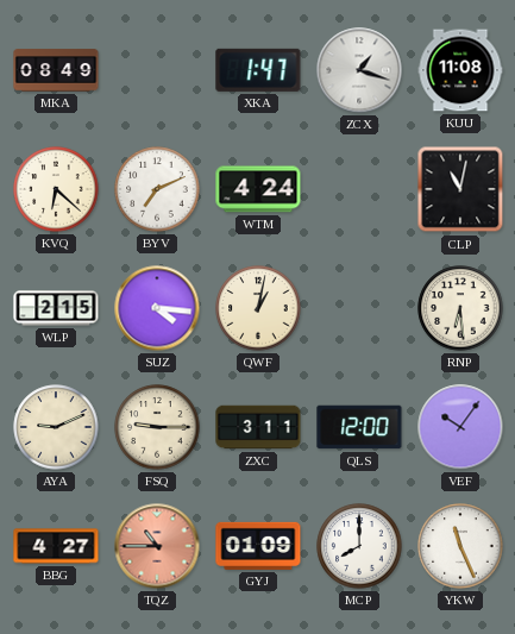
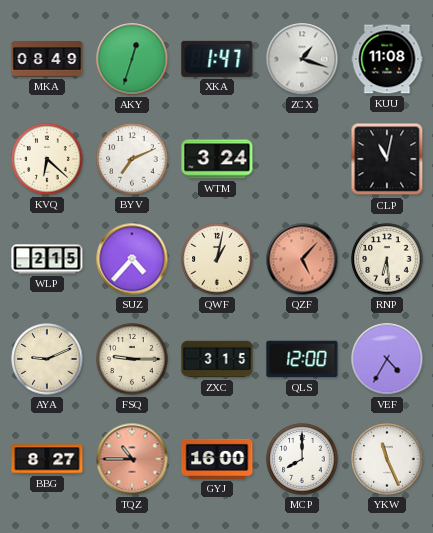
AKY: none -> 12:33 (132, 59)
WTM: 4:24 -> 3:24 (217, 159)
SUZ: 4:16 -> 4:37 (132, 259)
QZF: none -> 5:07 (302, 259)
ZXC: 3:11 -> 3:15 (217, 359)
VEF: 10:06 -> 4:35 (387, 359)
BBG: 4:27 -> 8:27 (47, 459)
GYJ: 01:09 -> 16:00 (217, 459)
